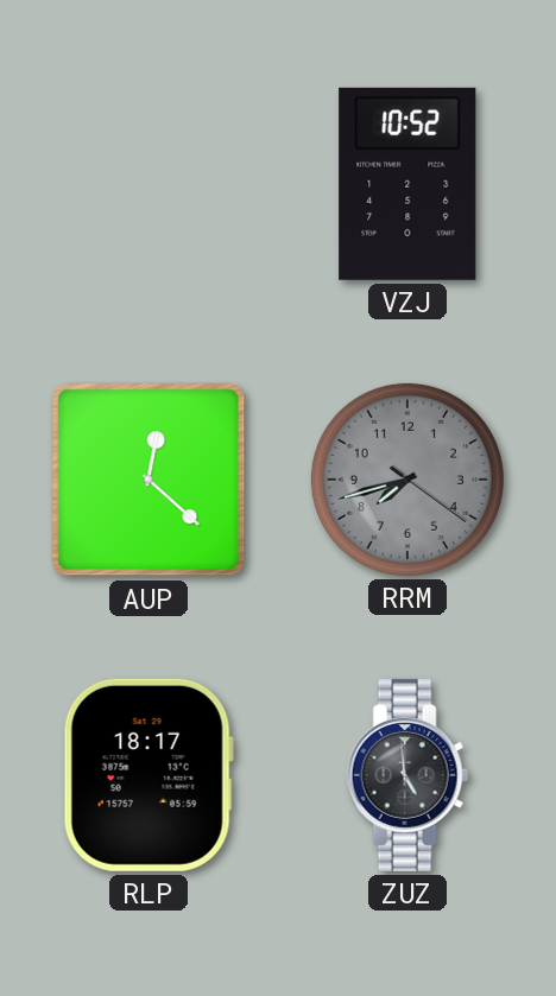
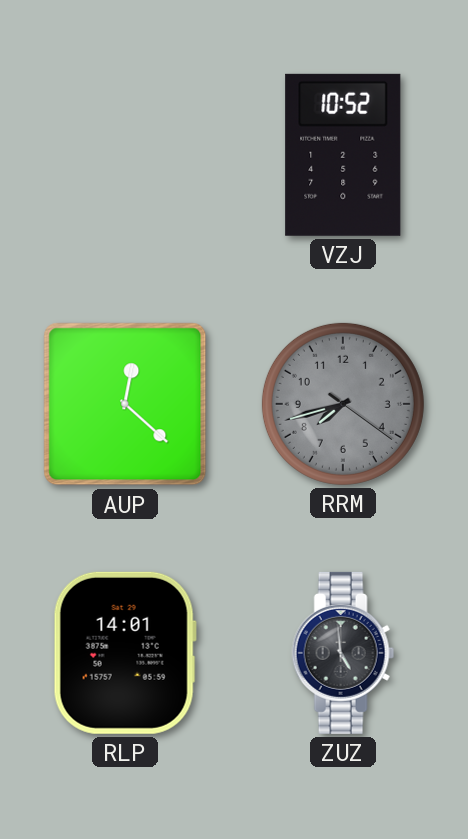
RLP: 18:17 -> 14:01 (125, 653)
